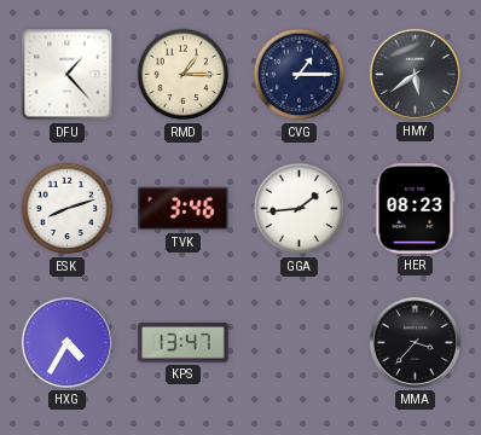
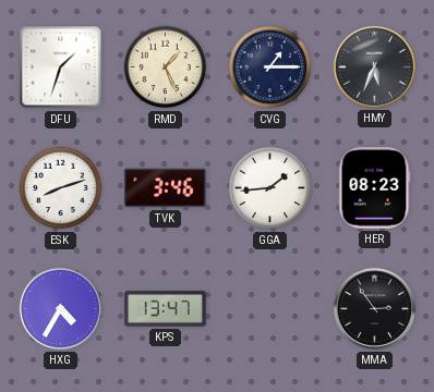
DFU: 1:23 -> 1:33 (61, 68)
RMD: 1:15 -> 1:26 (166, 68)
HMY: 5:39 -> 5:34 (374, 66)
MMA: 3:37 -> 2:54 (374, 308)
